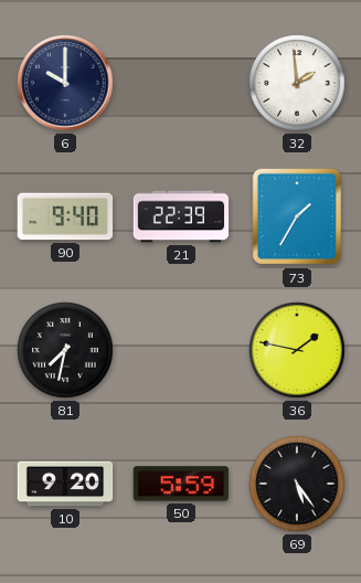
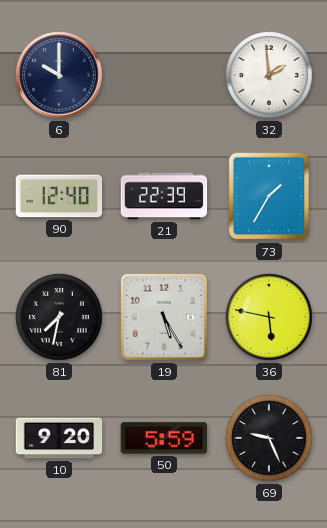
90: 9:40 -> 12:40 (59, 196)
19: none -> 5:25 (164, 317)
36: 1:47 -> 5:47 (269, 317)
69: 5:24 -> 9:26 (269, 438)
